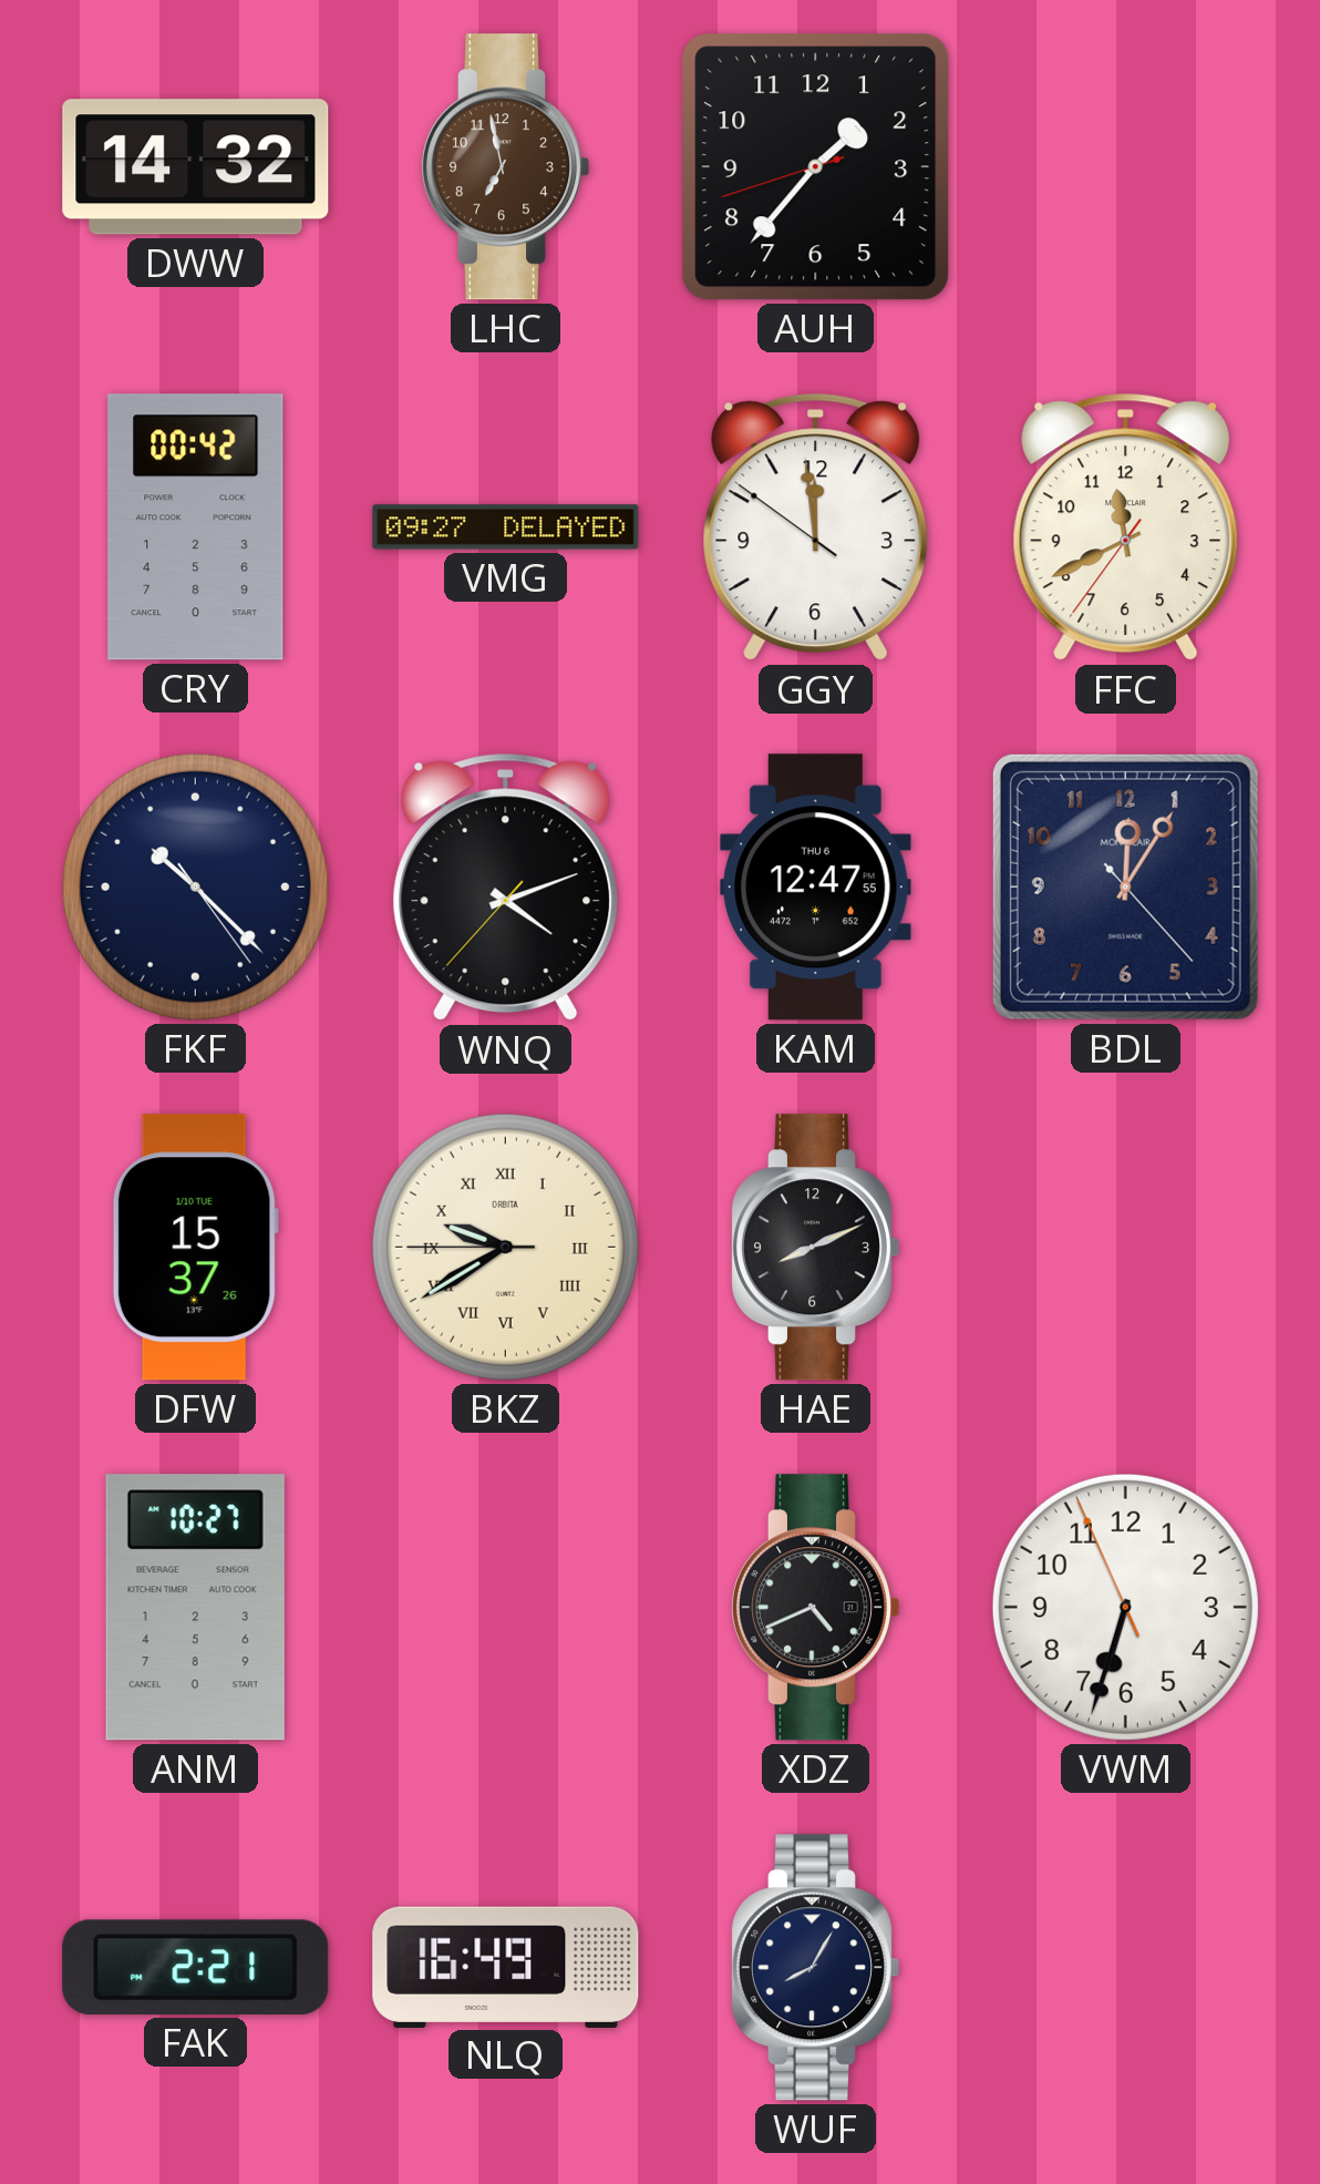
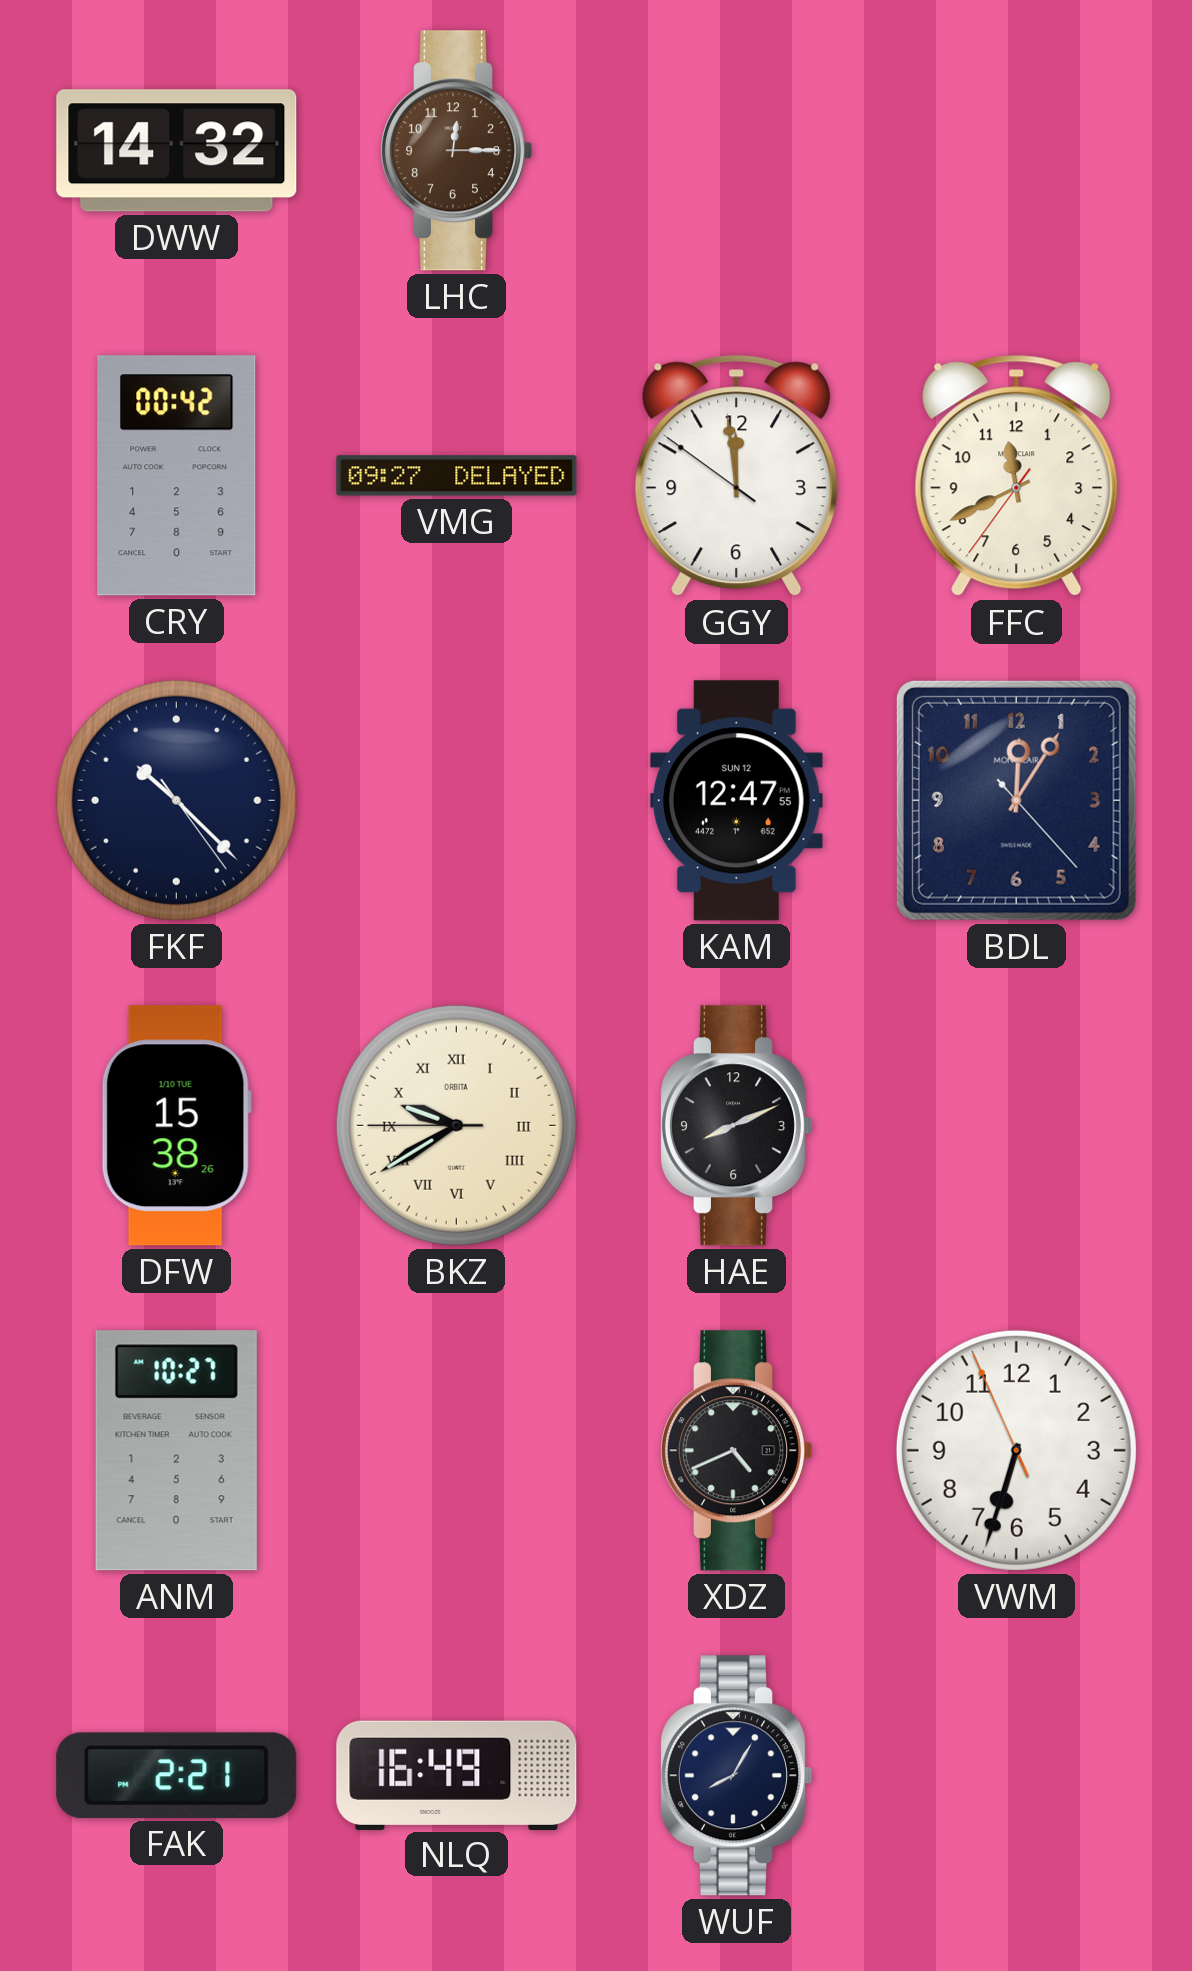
LHC: 6:58 -> 12:15 (455, 151)
AUH: 1:36 -> none (816, 167)
WNQ: 4:11 -> none (506, 888)
KAM date: THU 6 -> SUN 12 (737, 801)
DFW: 15:37 -> 15:38 (176, 1126)
